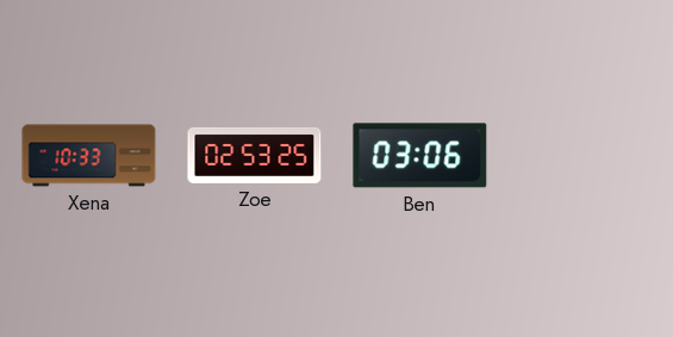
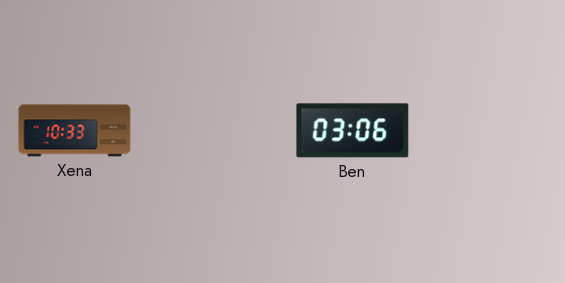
Zoe: 02:53 -> none (255, 155)
